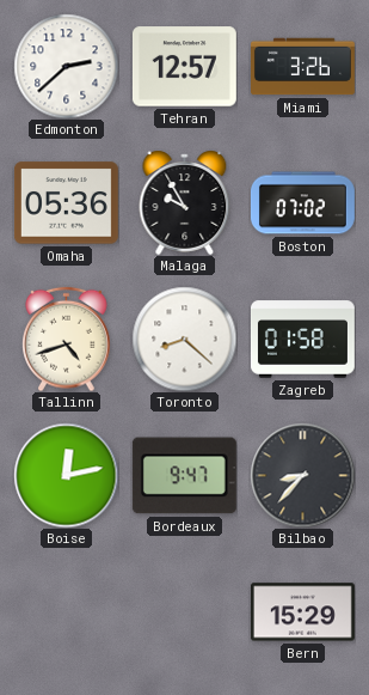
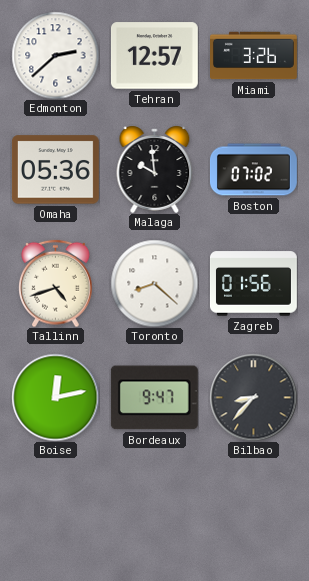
Malaga: 9:55 -> 9:59 (155, 169)
Zagreb: 01:58 -> 01:56 (253, 284)
Bern: 15:29 -> none (302, 612)
